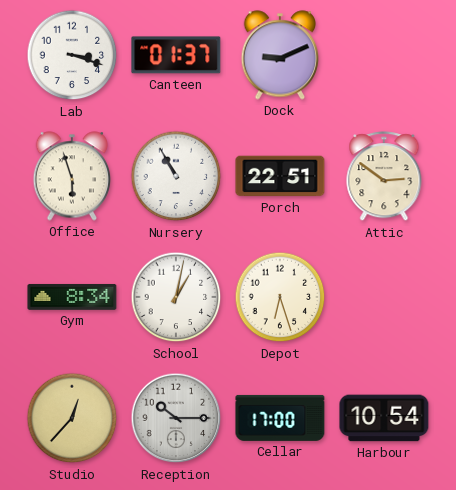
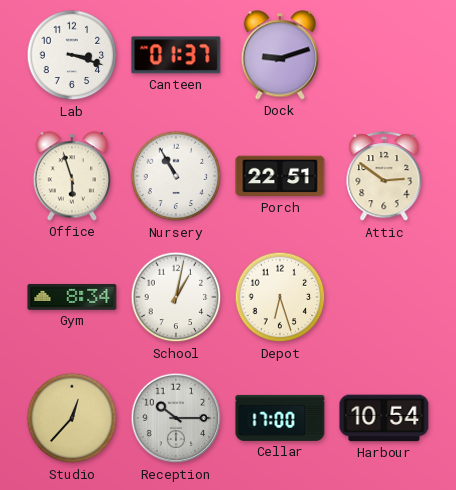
Dock: 9:11 -> 9:12 (280, 55)
